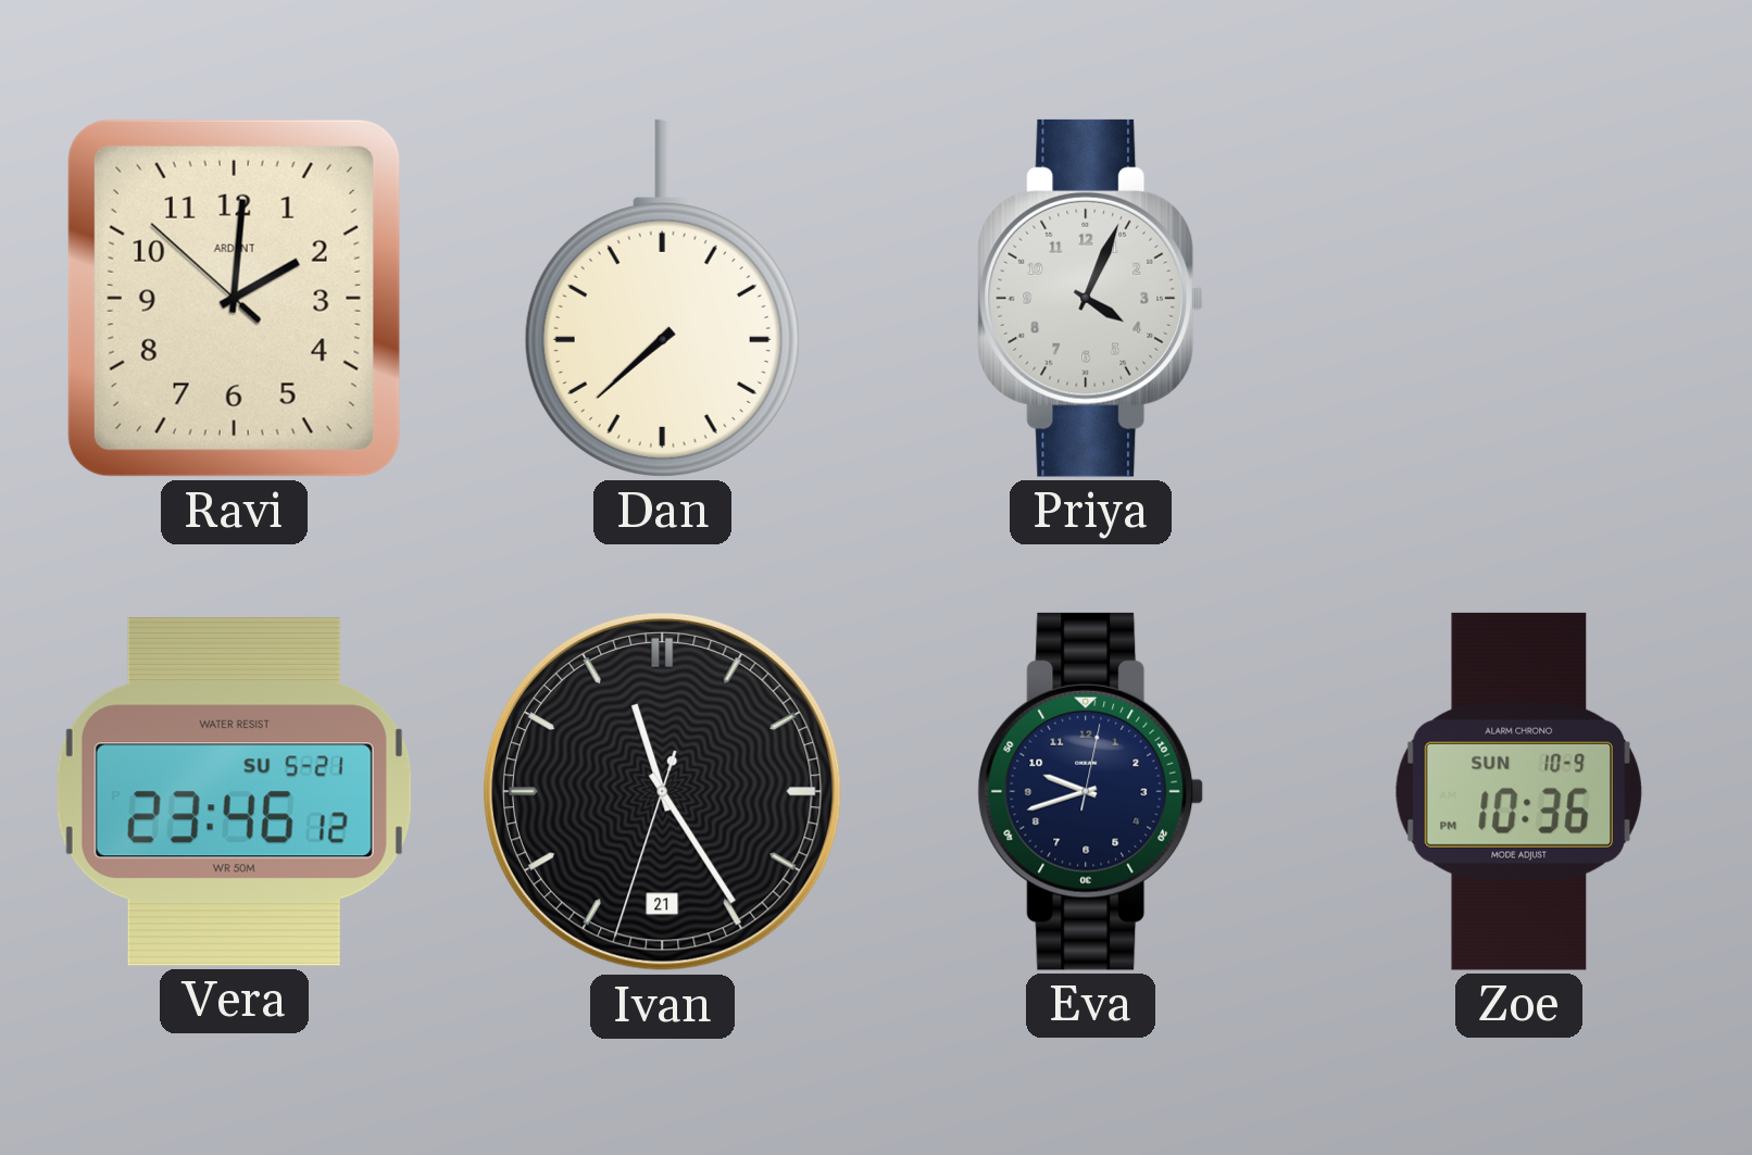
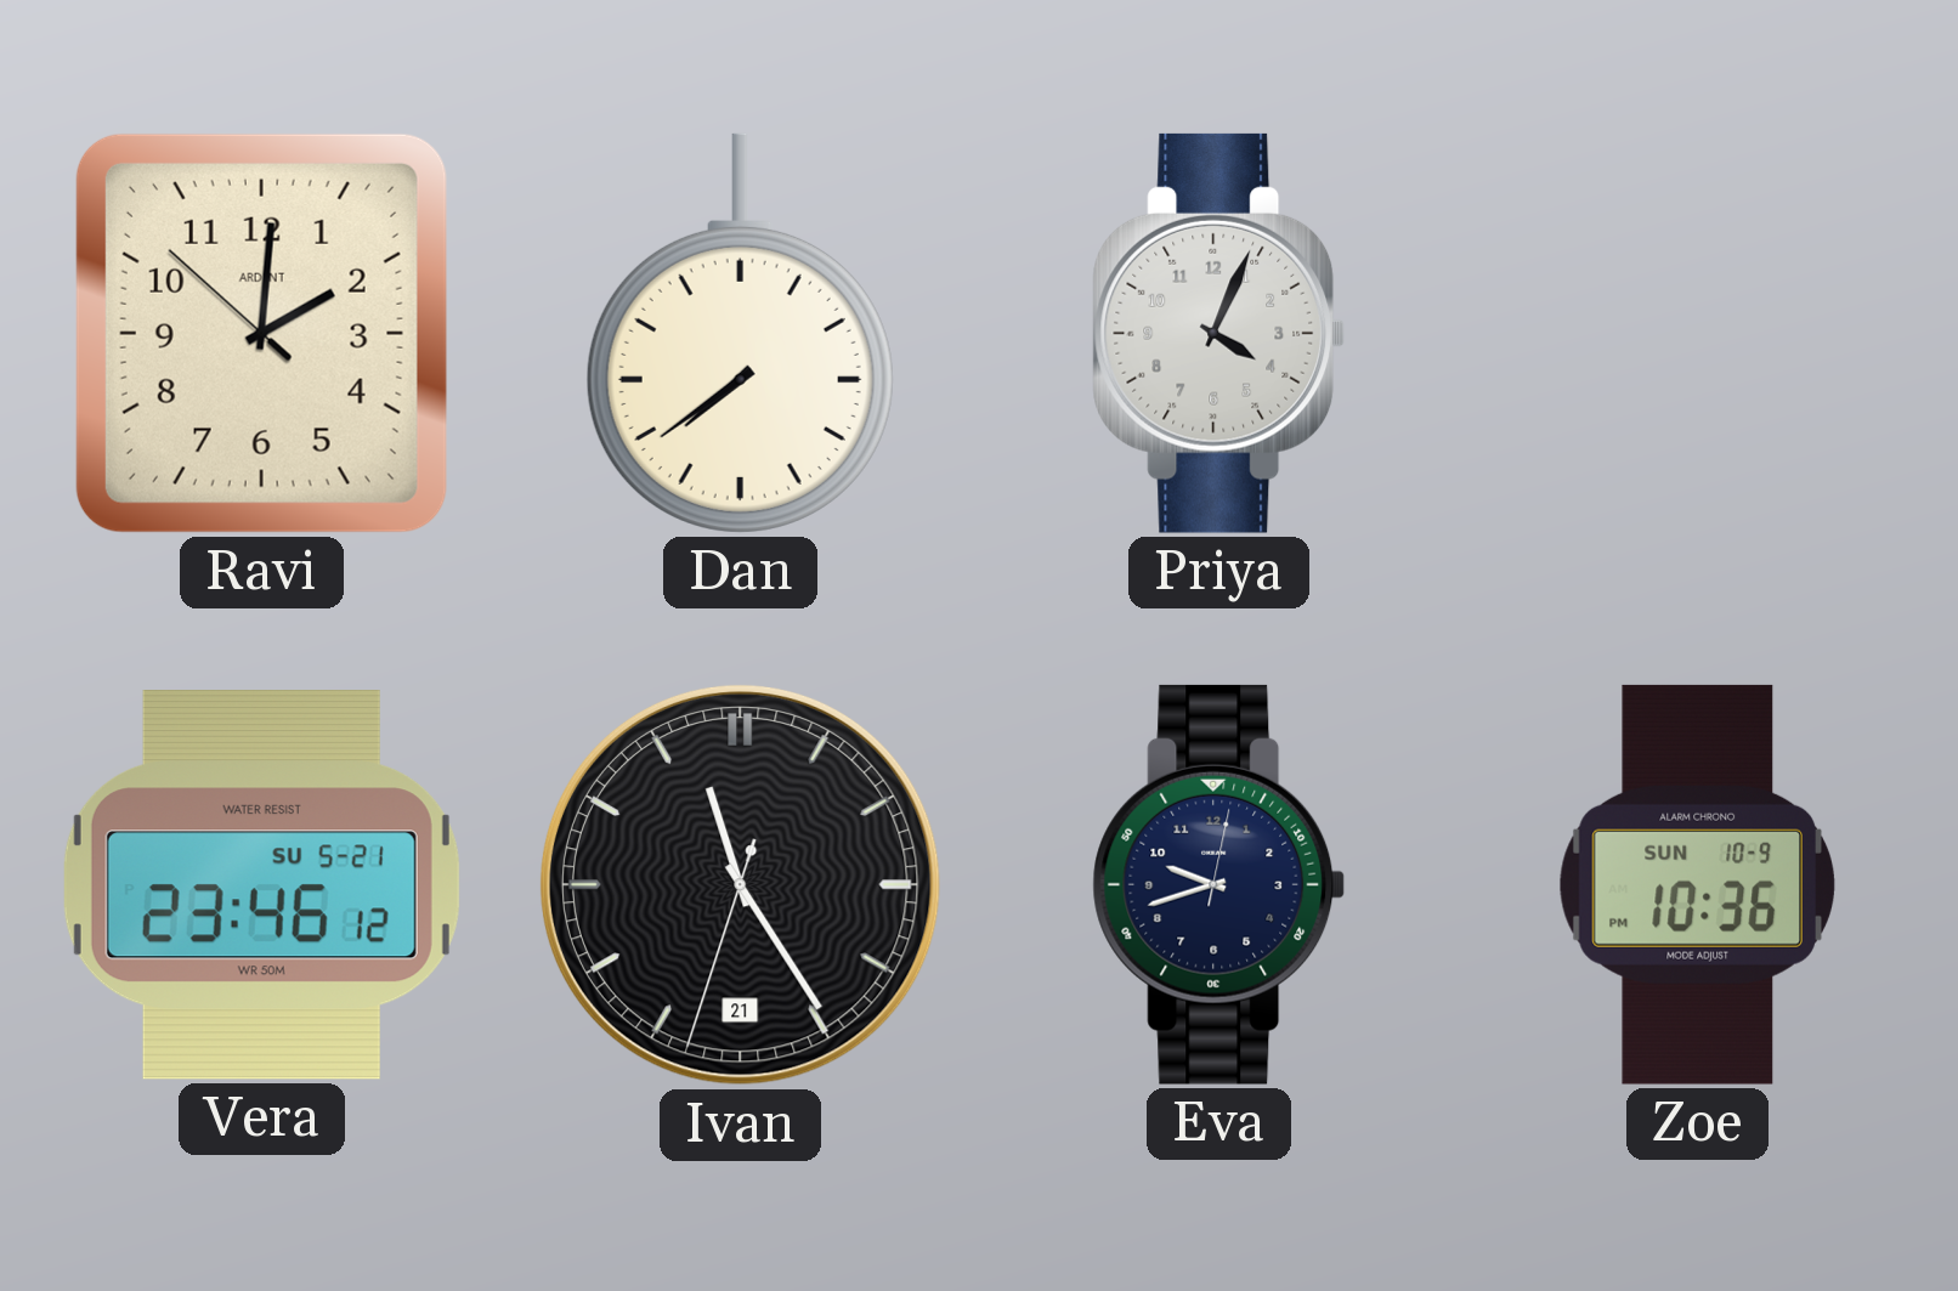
Dan: 7:38 -> 7:39 (740, 333)
